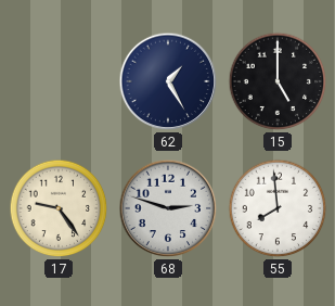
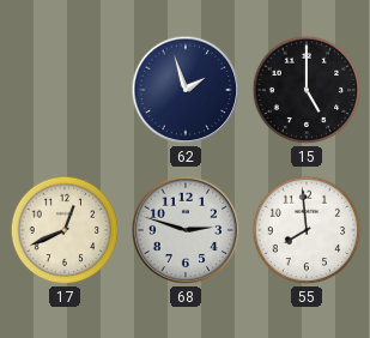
62: 1:25 -> 1:57 (186, 90)
17: 9:24 -> 12:41 (65, 230)
